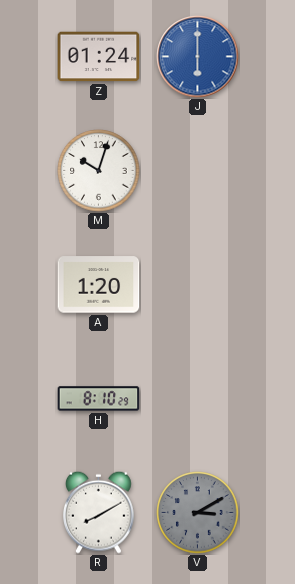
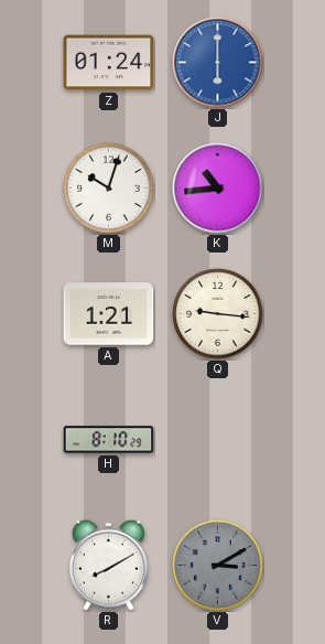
K: none -> 10:44 (218, 189)
A: 1:20 -> 1:21 (109, 314)
Q: none -> 9:16 (218, 314)
